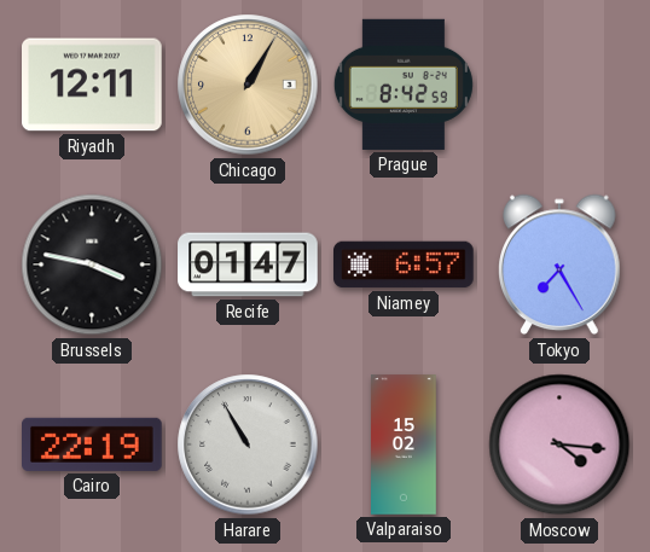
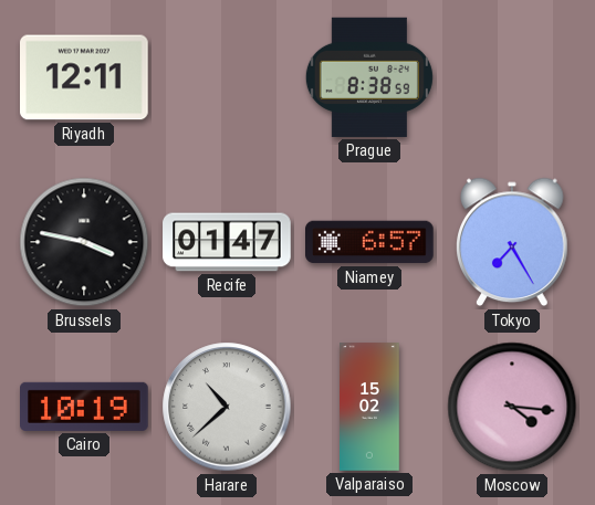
Chicago: 1:05 -> none (248, 85)
Prague: 8:42 -> 8:38 (369, 77)
Cairo: 22:19 -> 10:19 (85, 407)
Harare: 10:55 -> 10:38 (227, 407)
